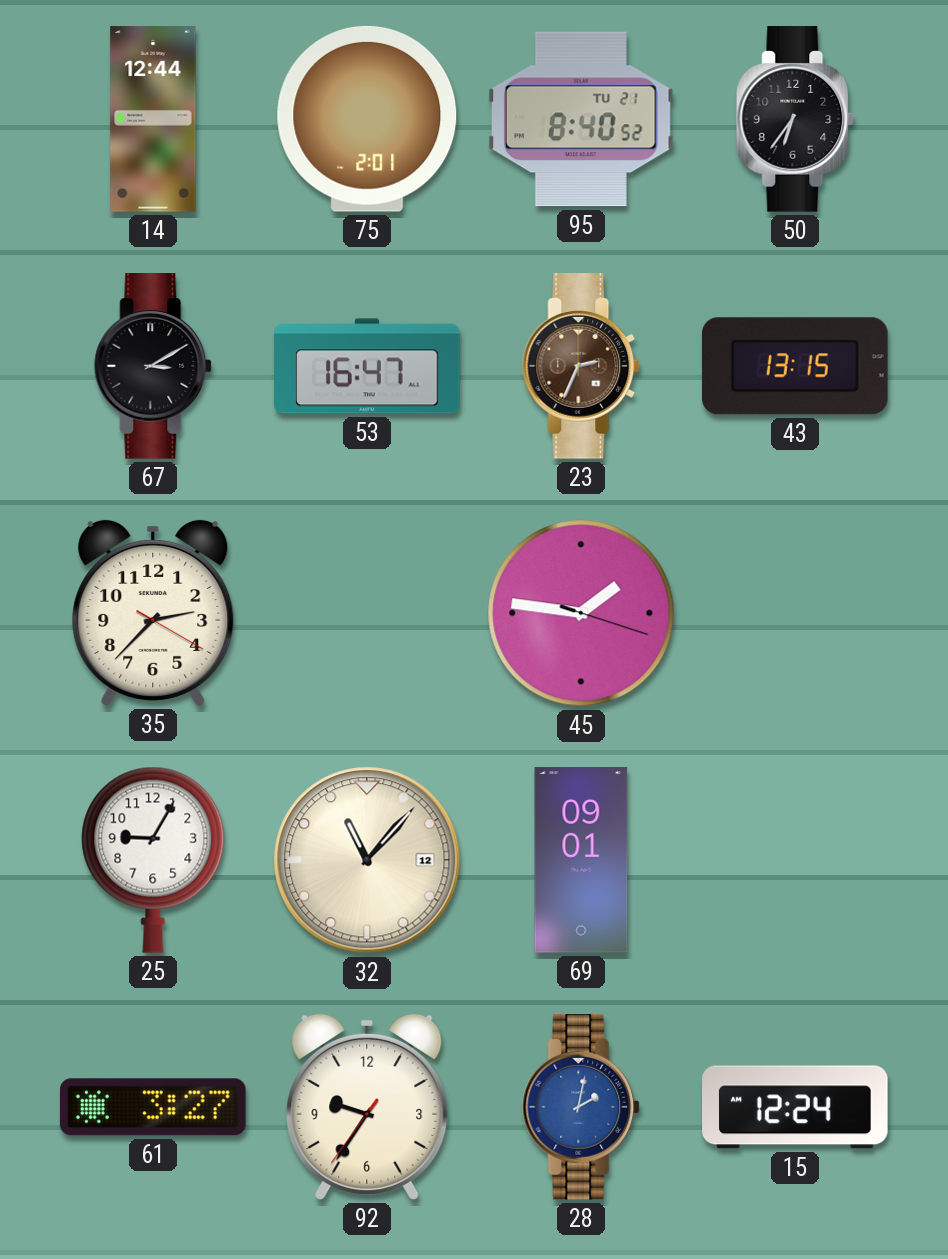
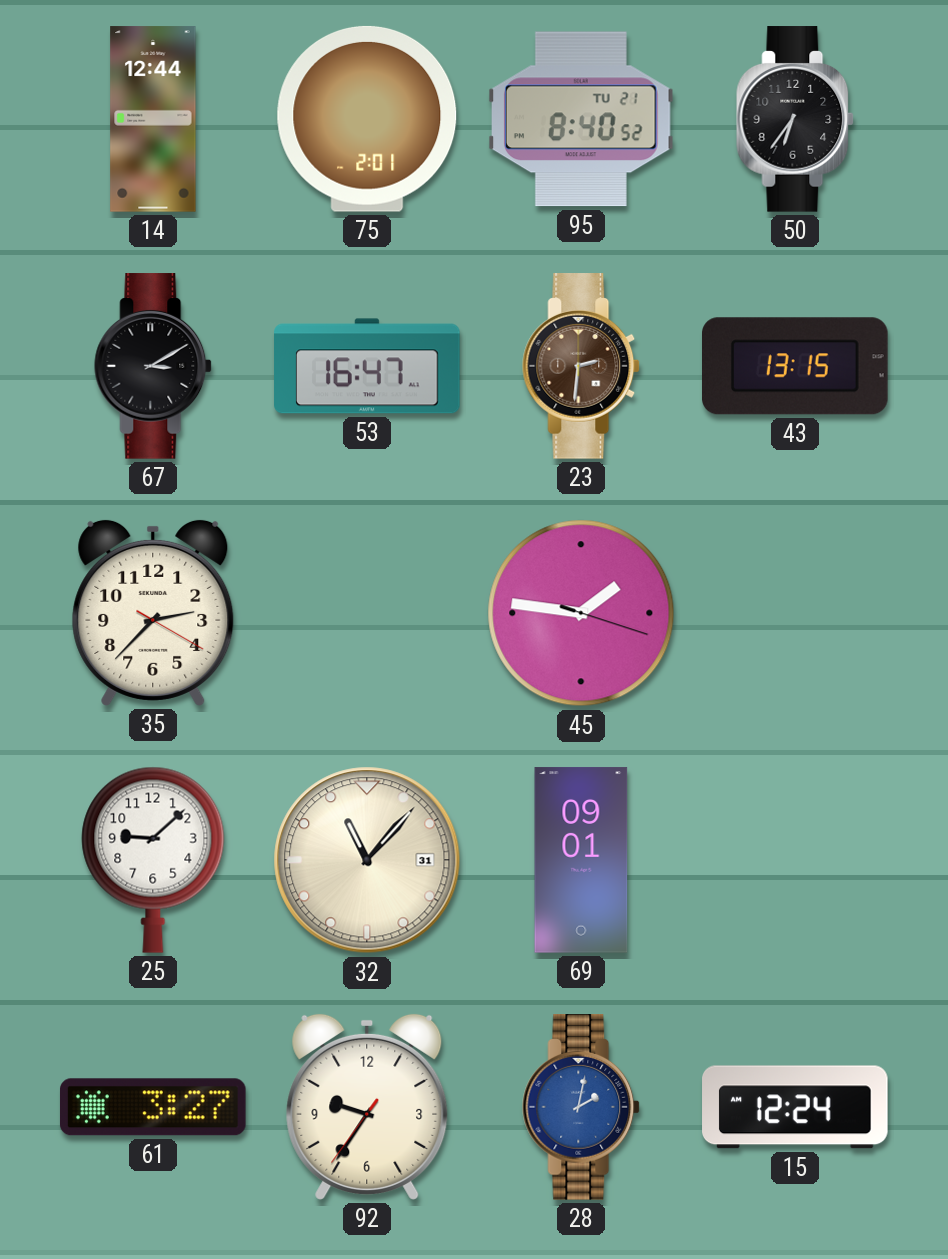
23: 2:34 -> 2:31 (582, 366)
25: 9:05 -> 9:08 (153, 860)
32 date: 12 -> 31 (367, 860)
